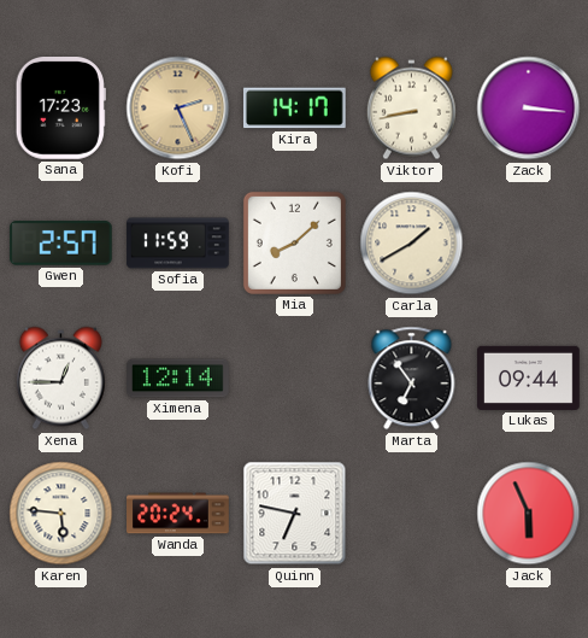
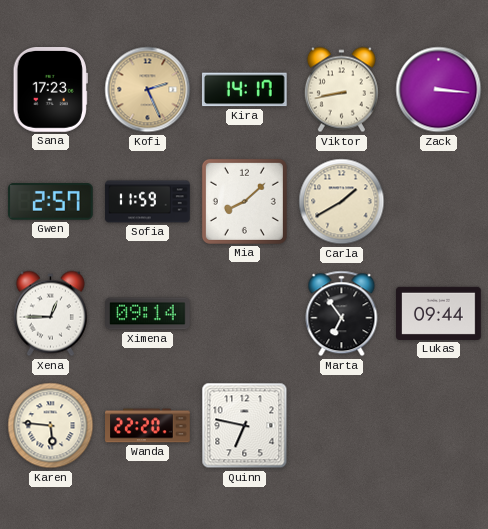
Ximena: 12:14 -> 09:14 (148, 314)
Wanda: 20:24 -> 22:20 (148, 426)
Jack: 5:56 -> none (529, 514)
